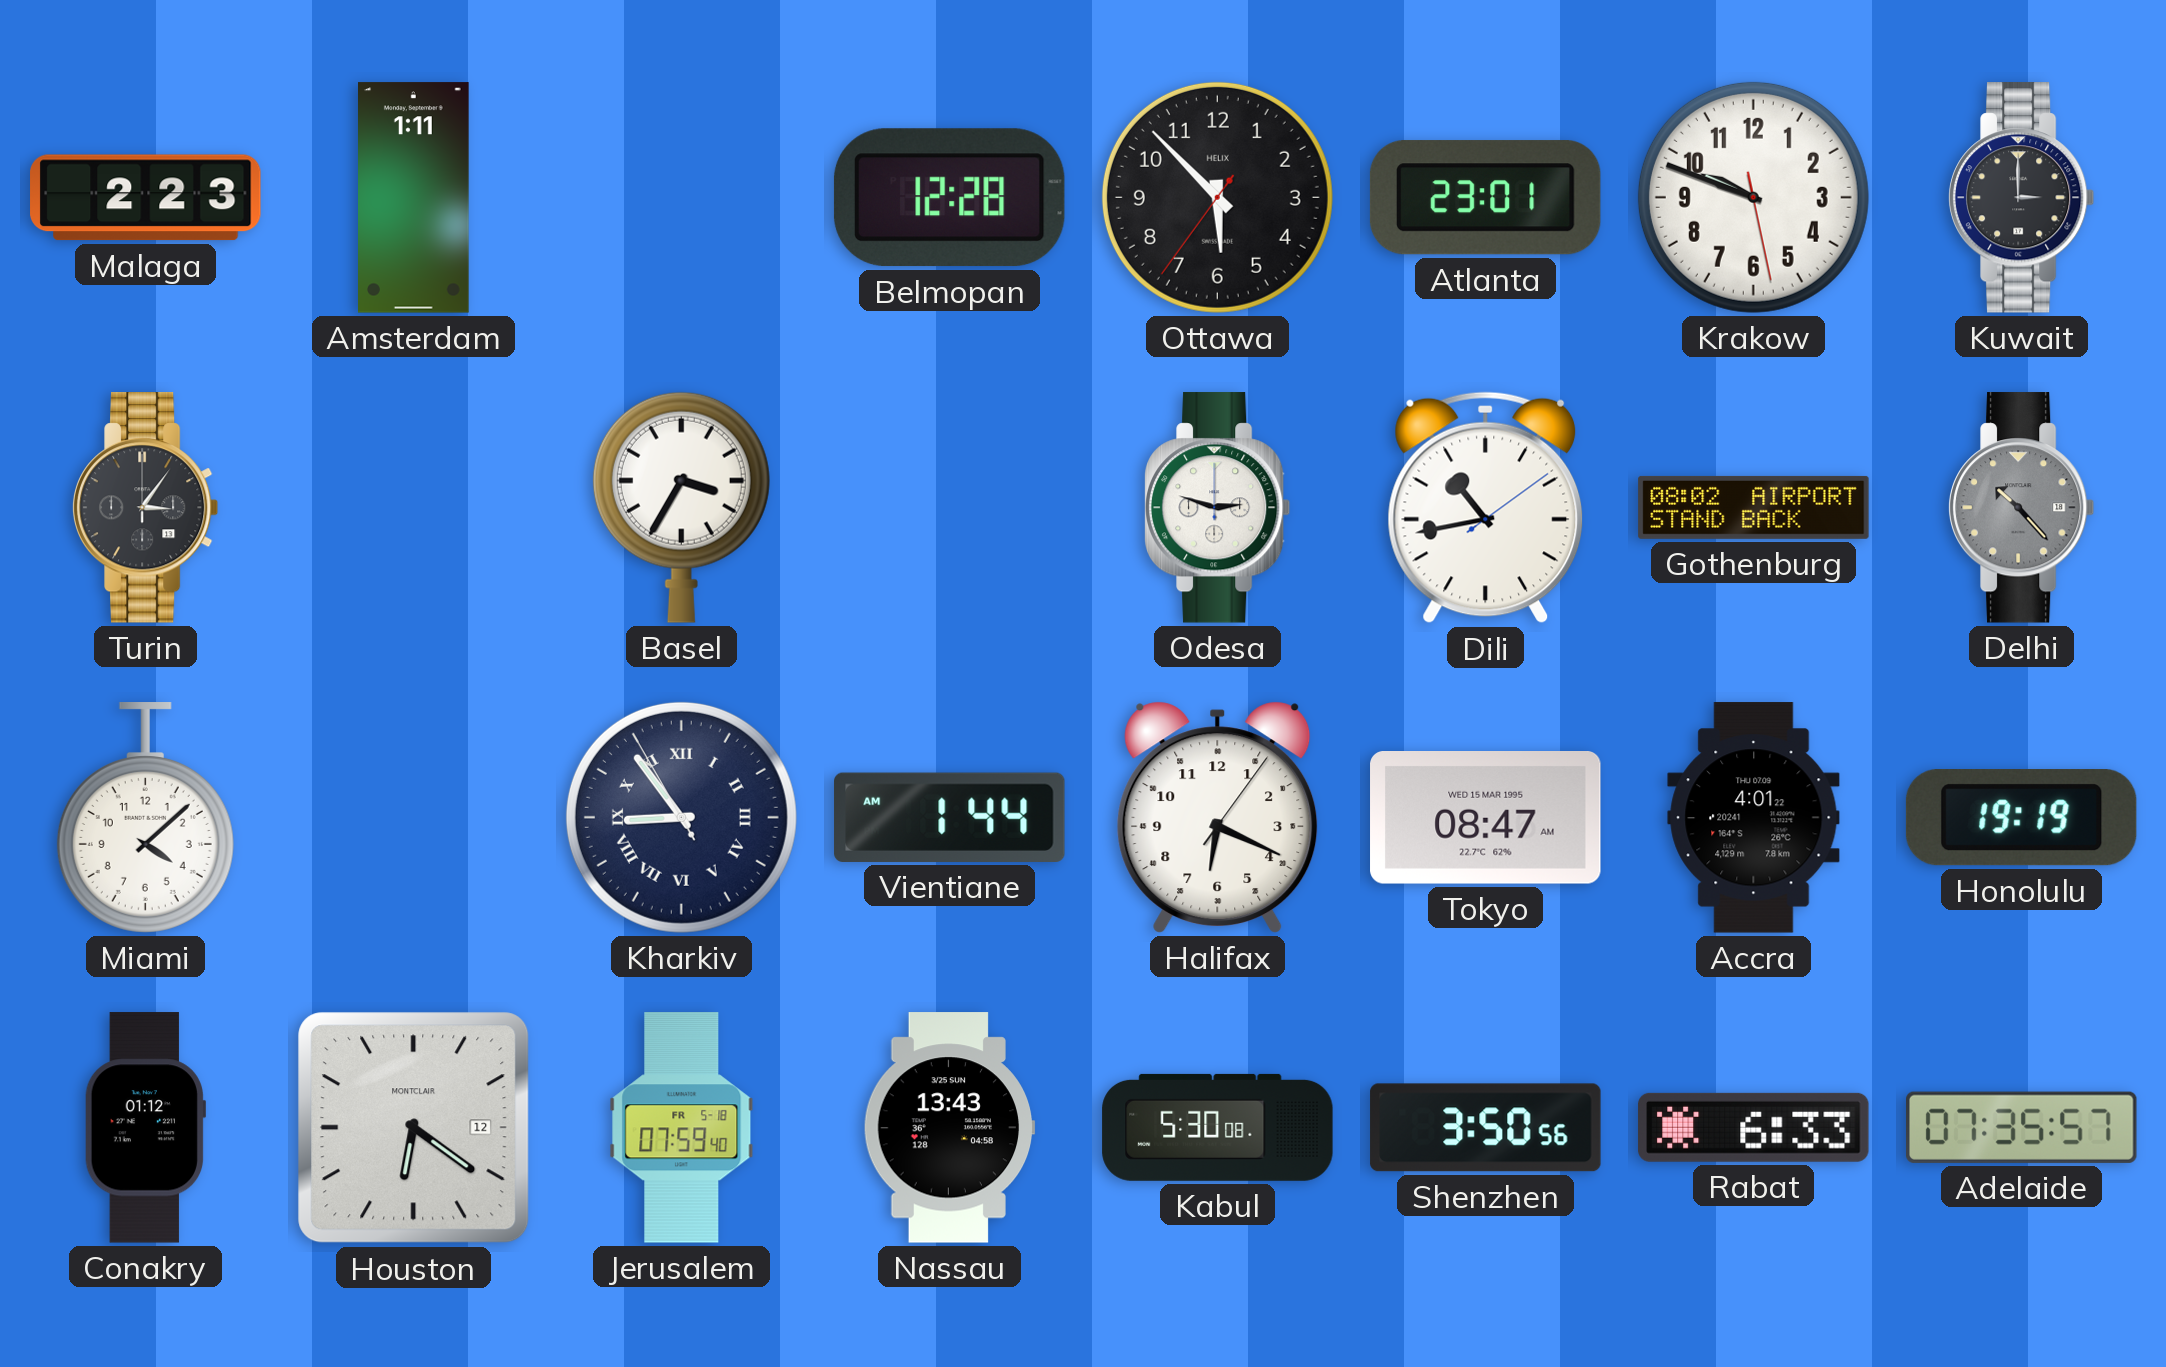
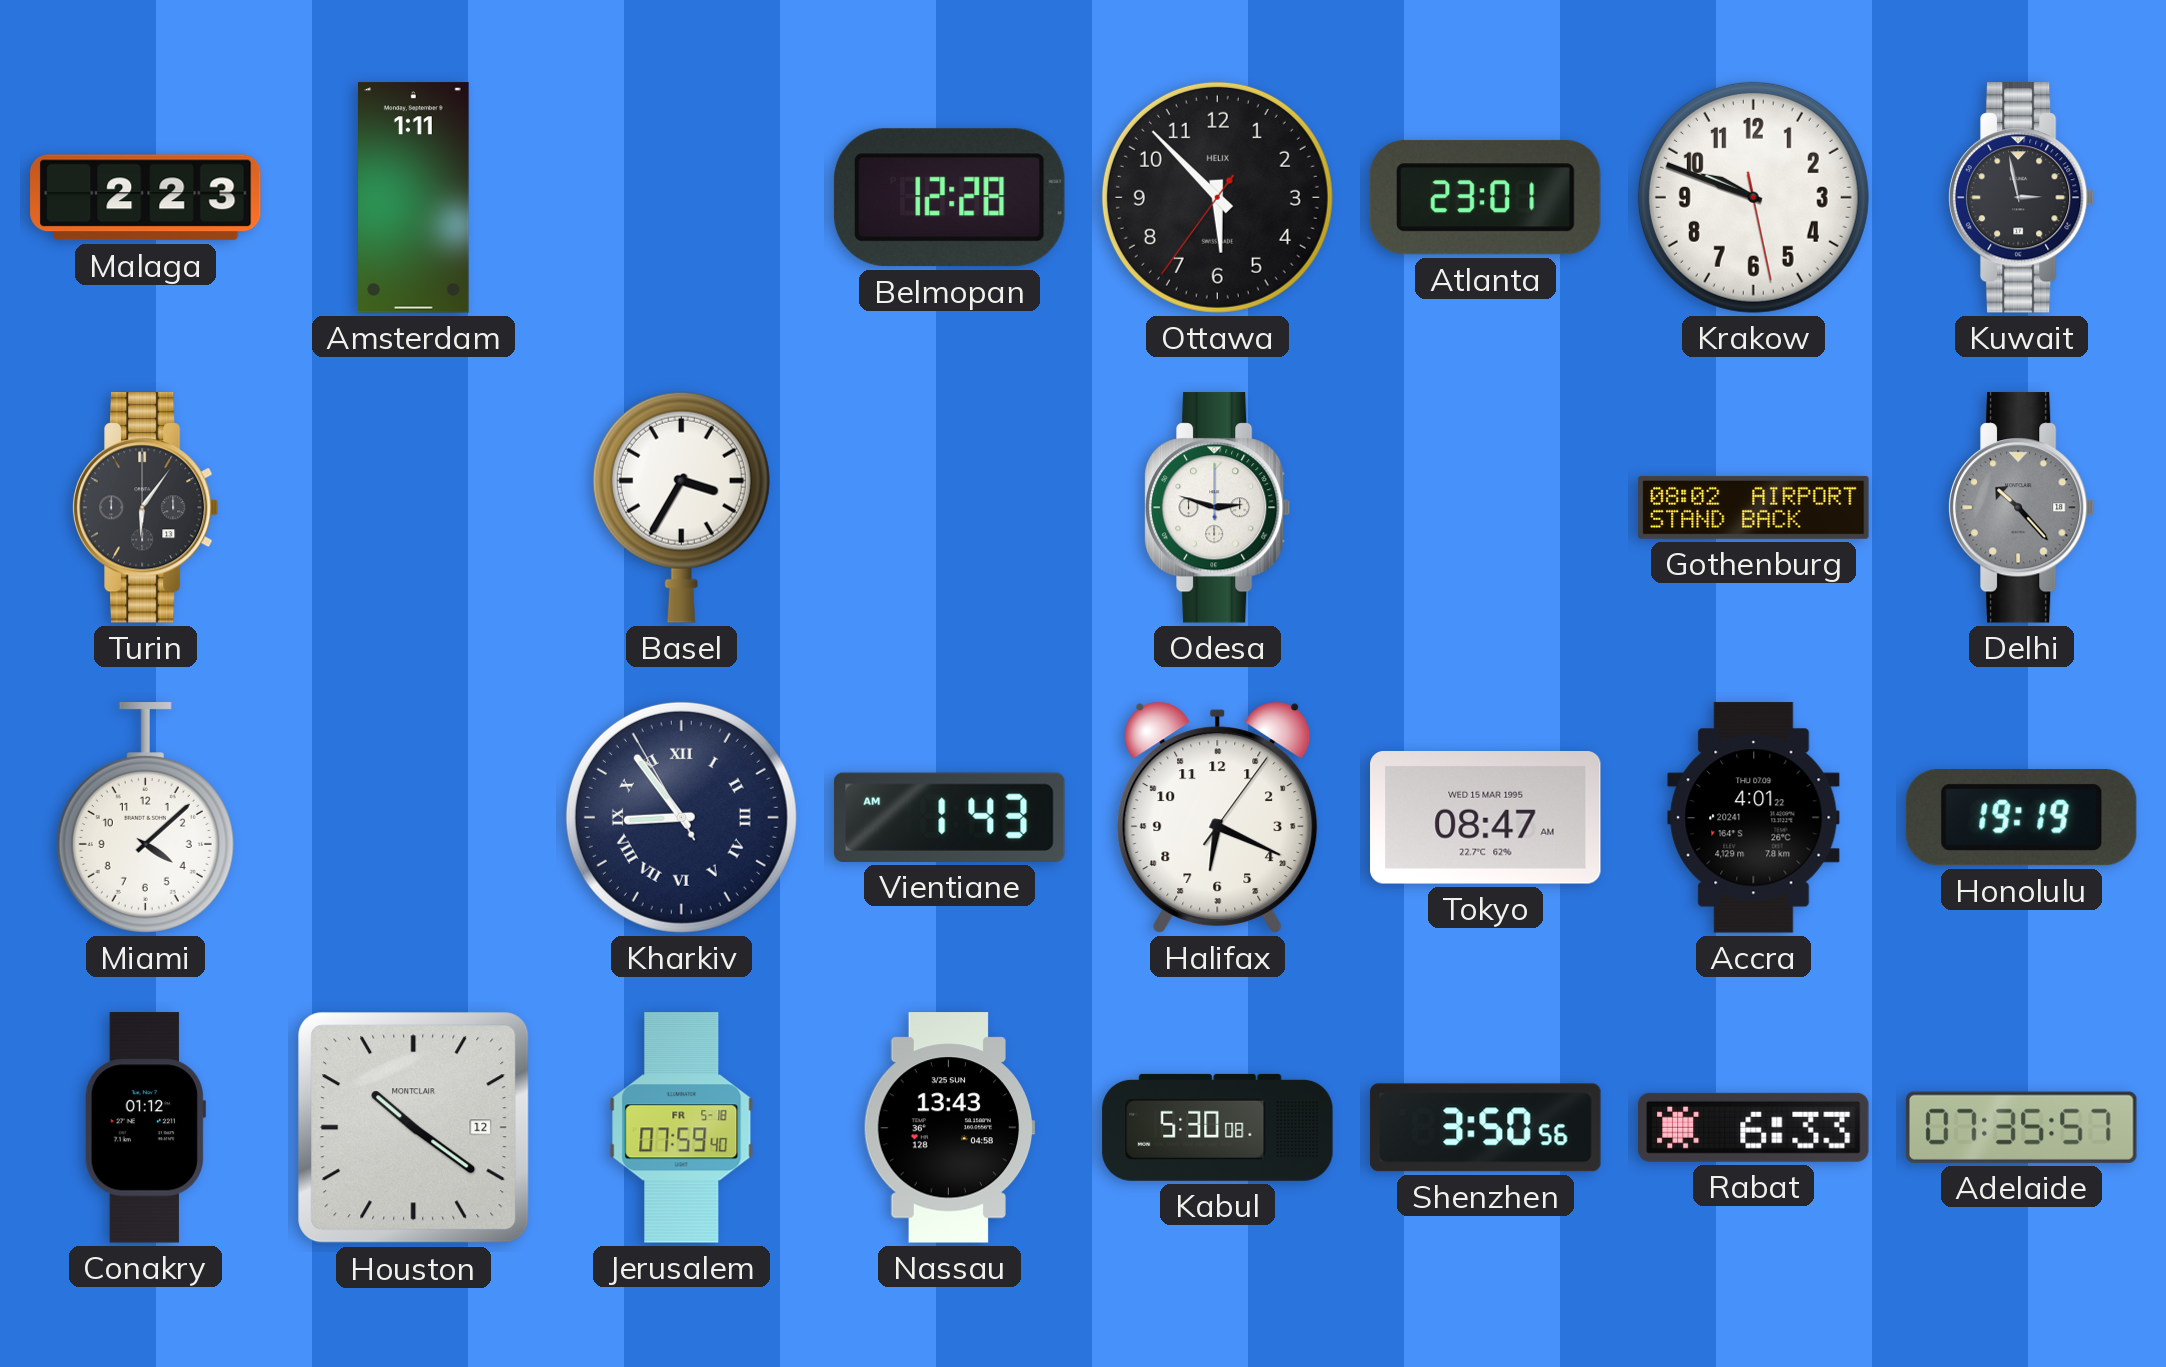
Kuwait: 3:00 -> 2:58 (2021, 198)
Turin: 3:06 -> 6:06 (145, 508)
Dili: 10:43 -> none (1486, 508)
Vientiane: 1:44 -> 1:43 (950, 817)
Houston: 6:21 -> 10:21 (414, 1128)
